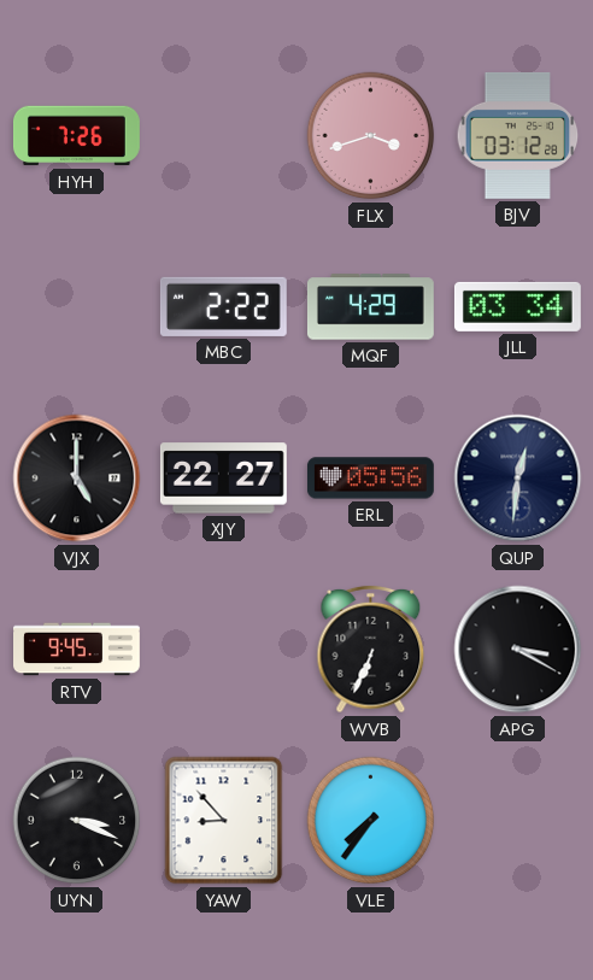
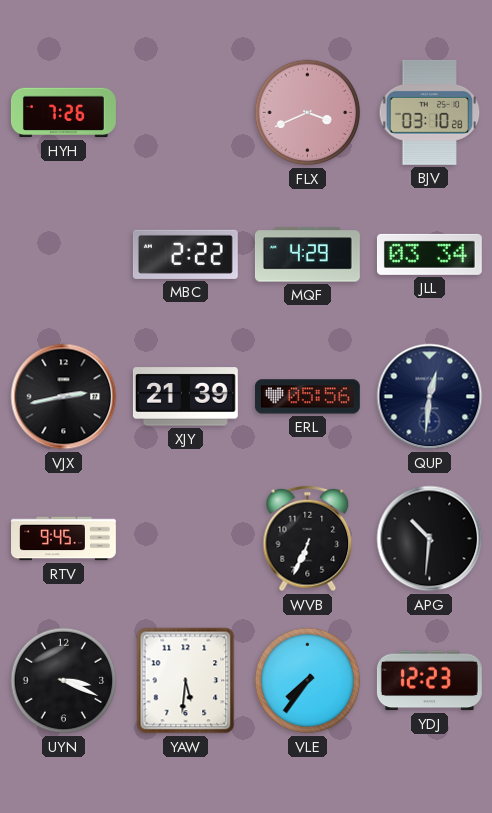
FLX: 3:42 -> 3:41 (308, 113)
BJV: 03:12 -> 03:10 (430, 112)
VJX: 5:00 -> 2:43 (64, 397)
XJY: 22:27 -> 21:39 (185, 397)
APG: 3:20 -> 10:31 (430, 539)
YAW: 8:53 -> 5:31 (186, 681)
YDJ: none -> 12:23 (429, 681)
